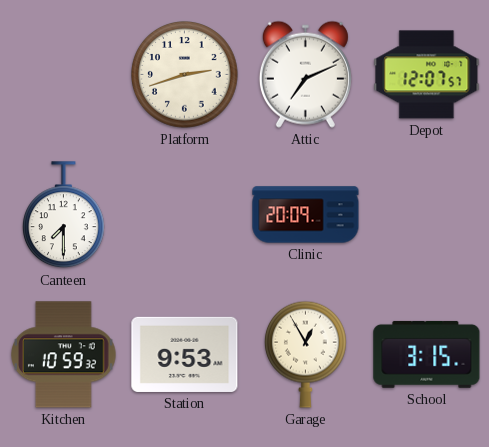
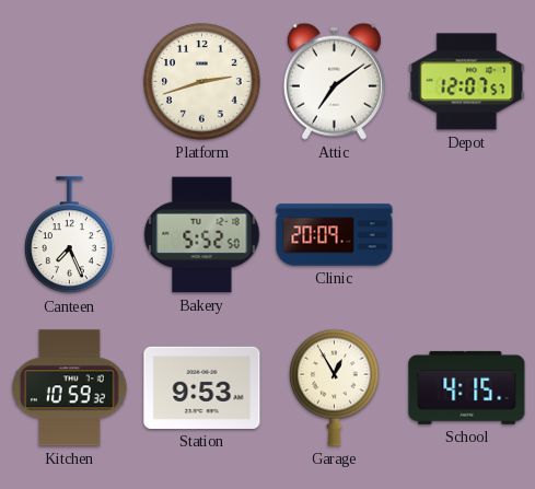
Attic: 7:11 -> 7:09 (334, 81)
Canteen: 7:30 -> 7:26 (70, 235)
Bakery: none -> 5:52 (202, 235)
School: 3:15 -> 4:15 (467, 387)
